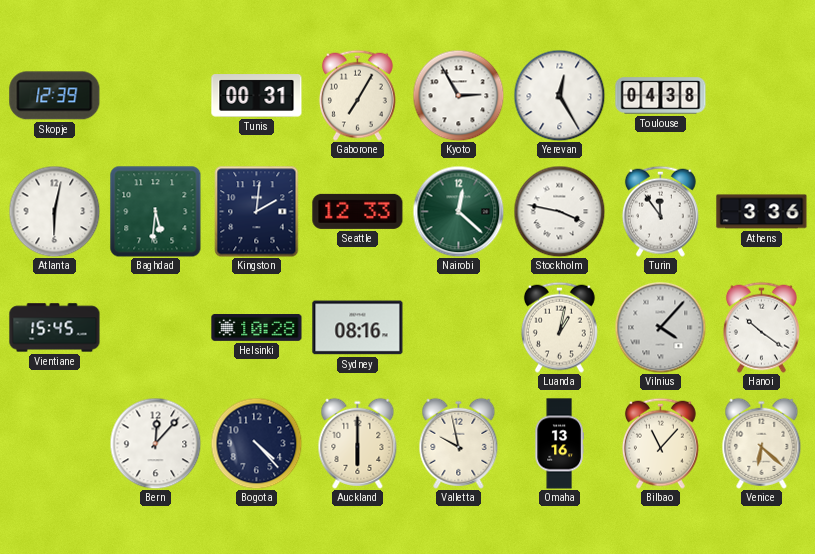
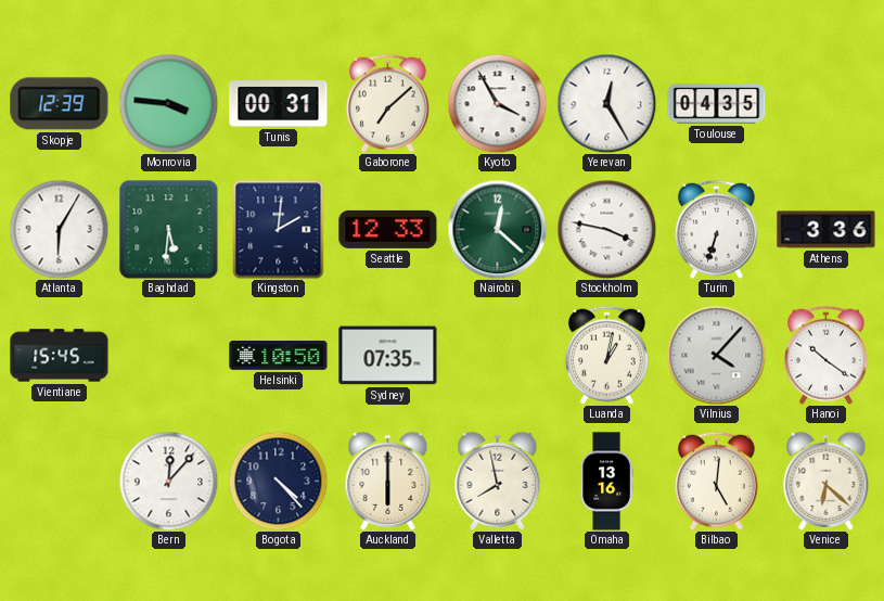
Monrovia: none -> 3:46 (168, 103)
Gaborone: 7:05 -> 7:08 (387, 103)
Kyoto: 2:55 -> 3:55 (497, 103)
Toulouse: 04:38 -> 04:35 (717, 104)
Atlanta: 6:02 -> 6:05 (59, 229)
Turin: 11:54 -> 6:33 (716, 229)
Helsinki: 10:28 -> 10:50 (279, 356)
Sydney: 08:16 -> 07:35 (388, 356)
Valletta: 9:58 -> 7:58 (498, 481)
Bilbao: 11:07 -> 5:01 (716, 481)
